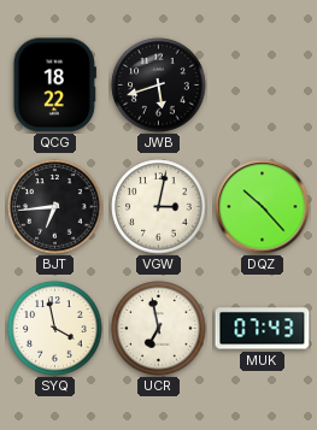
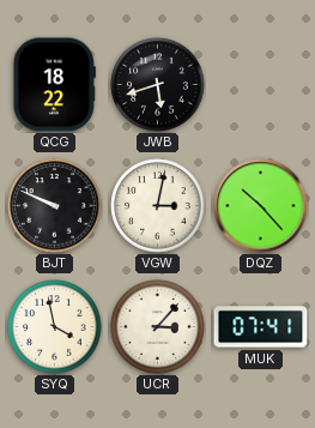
BJT: 6:44 -> 9:49 (55, 206)
UCR: 6:58 -> 3:07 (158, 327)
MUK: 07:43 -> 07:41 (261, 327)
